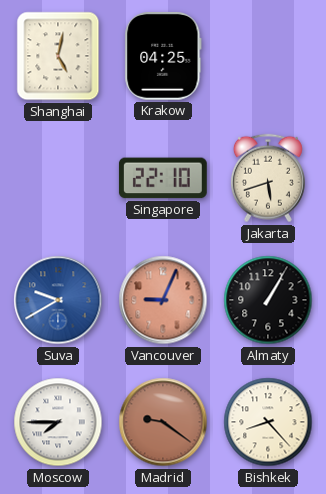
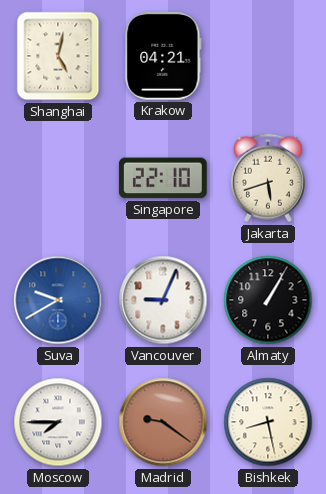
Krakow: 04:25 -> 04:21 (163, 56)
Vancouver dial: salmon -> white (163, 300)
Bishkek: 8:23 -> 8:28 (268, 422)
